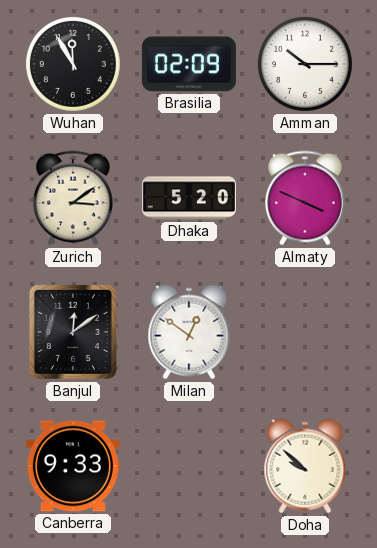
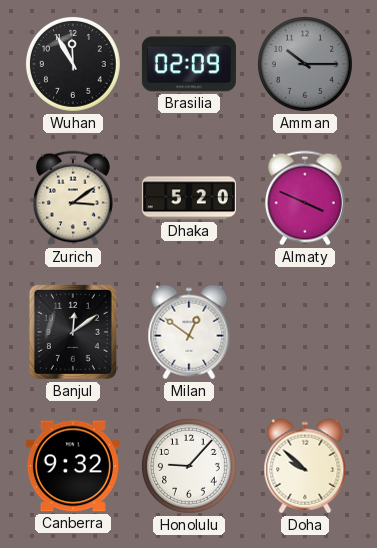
Amman dial: white -> grey (305, 64)
Canberra: 9:33 -> 9:32 (73, 466)
Honolulu: none -> 9:07 (189, 466)
